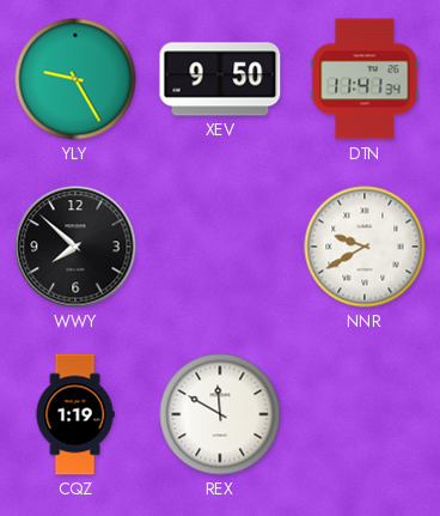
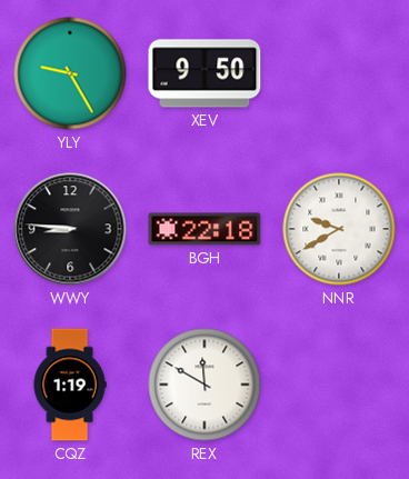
DTN: 11:41 -> none (365, 79)
WWY: 7:52 -> 8:46 (70, 229)
BGH: none -> 22:18 (205, 229)
